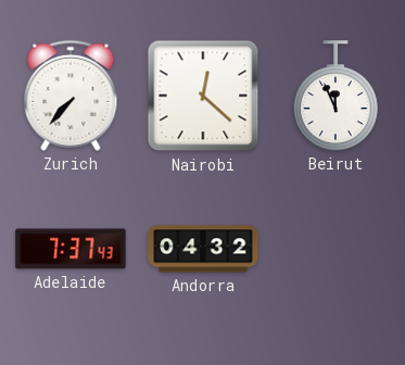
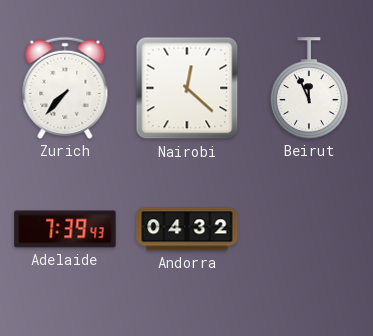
Adelaide: 7:37 -> 7:39 (65, 229)
